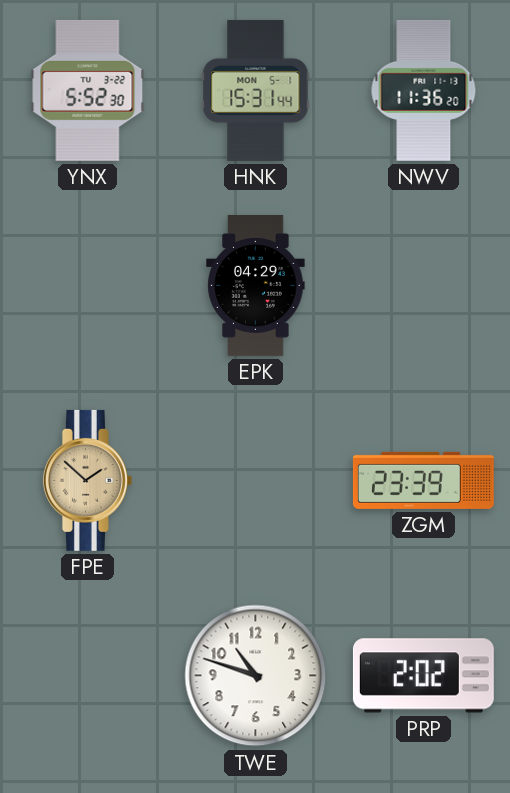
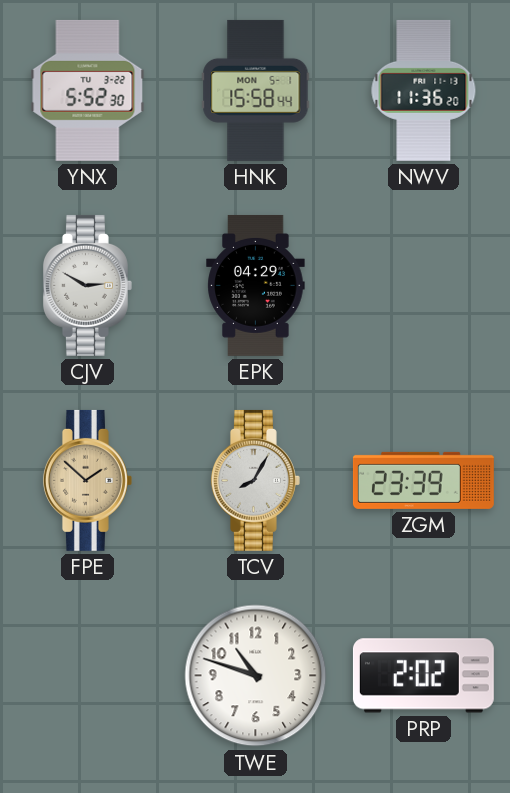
HNK: 15:31 -> 15:58 (256, 90)
CJV: none -> 2:50 (87, 285)
TCV: none -> 8:05 (255, 480)
